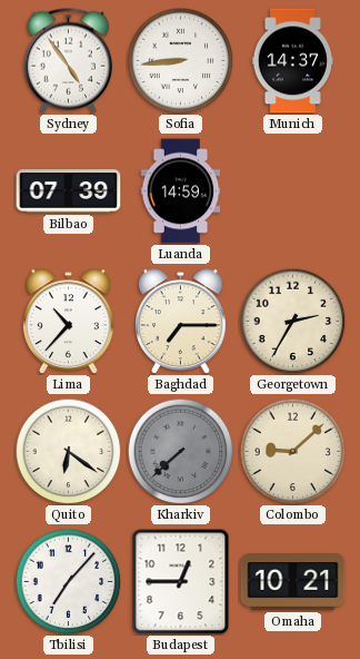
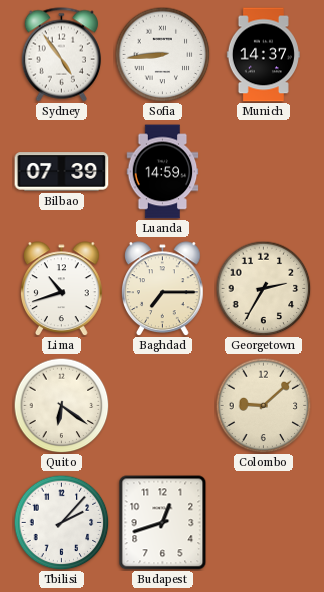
Lima: 10:37 -> 10:42 (62, 289)
Kharkiv: 7:38 -> none (180, 451)
Tbilisi: 7:07 -> 2:07 (61, 522)
Budapest: 12:45 -> 12:42 (163, 523)
Omaha: 10:21 -> none (293, 582)
